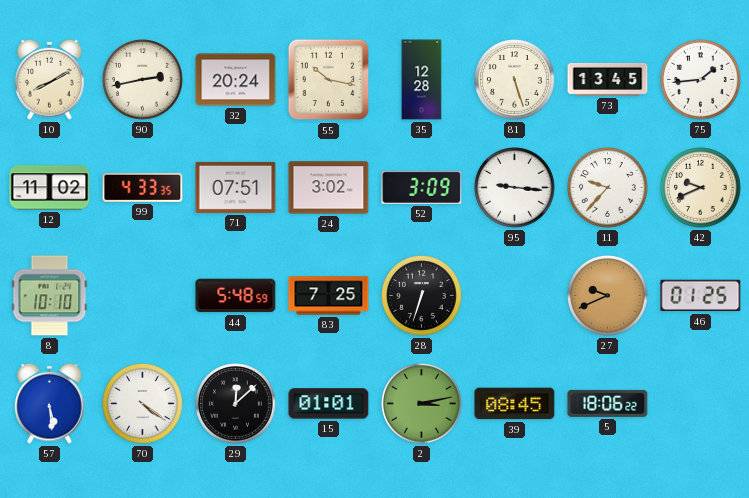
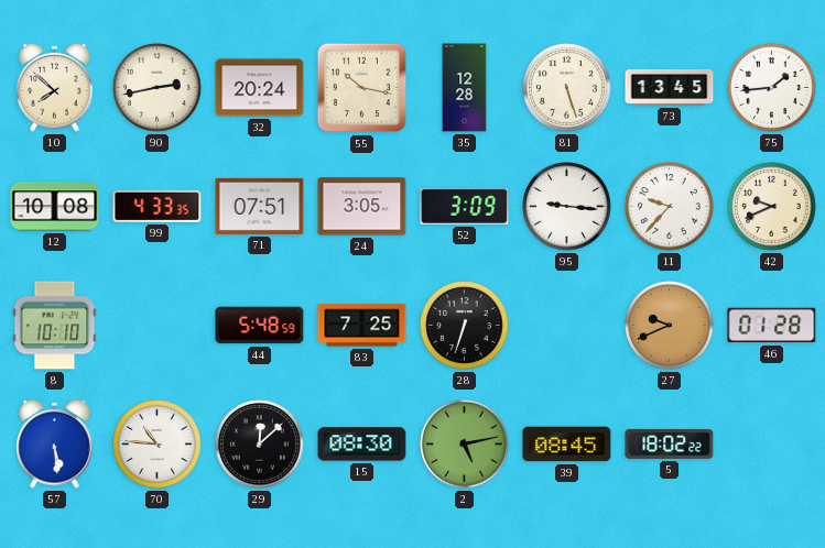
10: 8:10 -> 7:52 (55, 87)
12: 11:02 -> 10:08 (55, 207)
24: 3:02 -> 3:05 (362, 207)
46: 01:25 -> 01:28 (772, 326)
70: 4:21 -> 10:46 (158, 445)
15: 01:01 -> 08:30 (362, 445)
2: 3:13 -> 5:13 (465, 445)
5: 18:06 -> 18:02 (670, 443)
